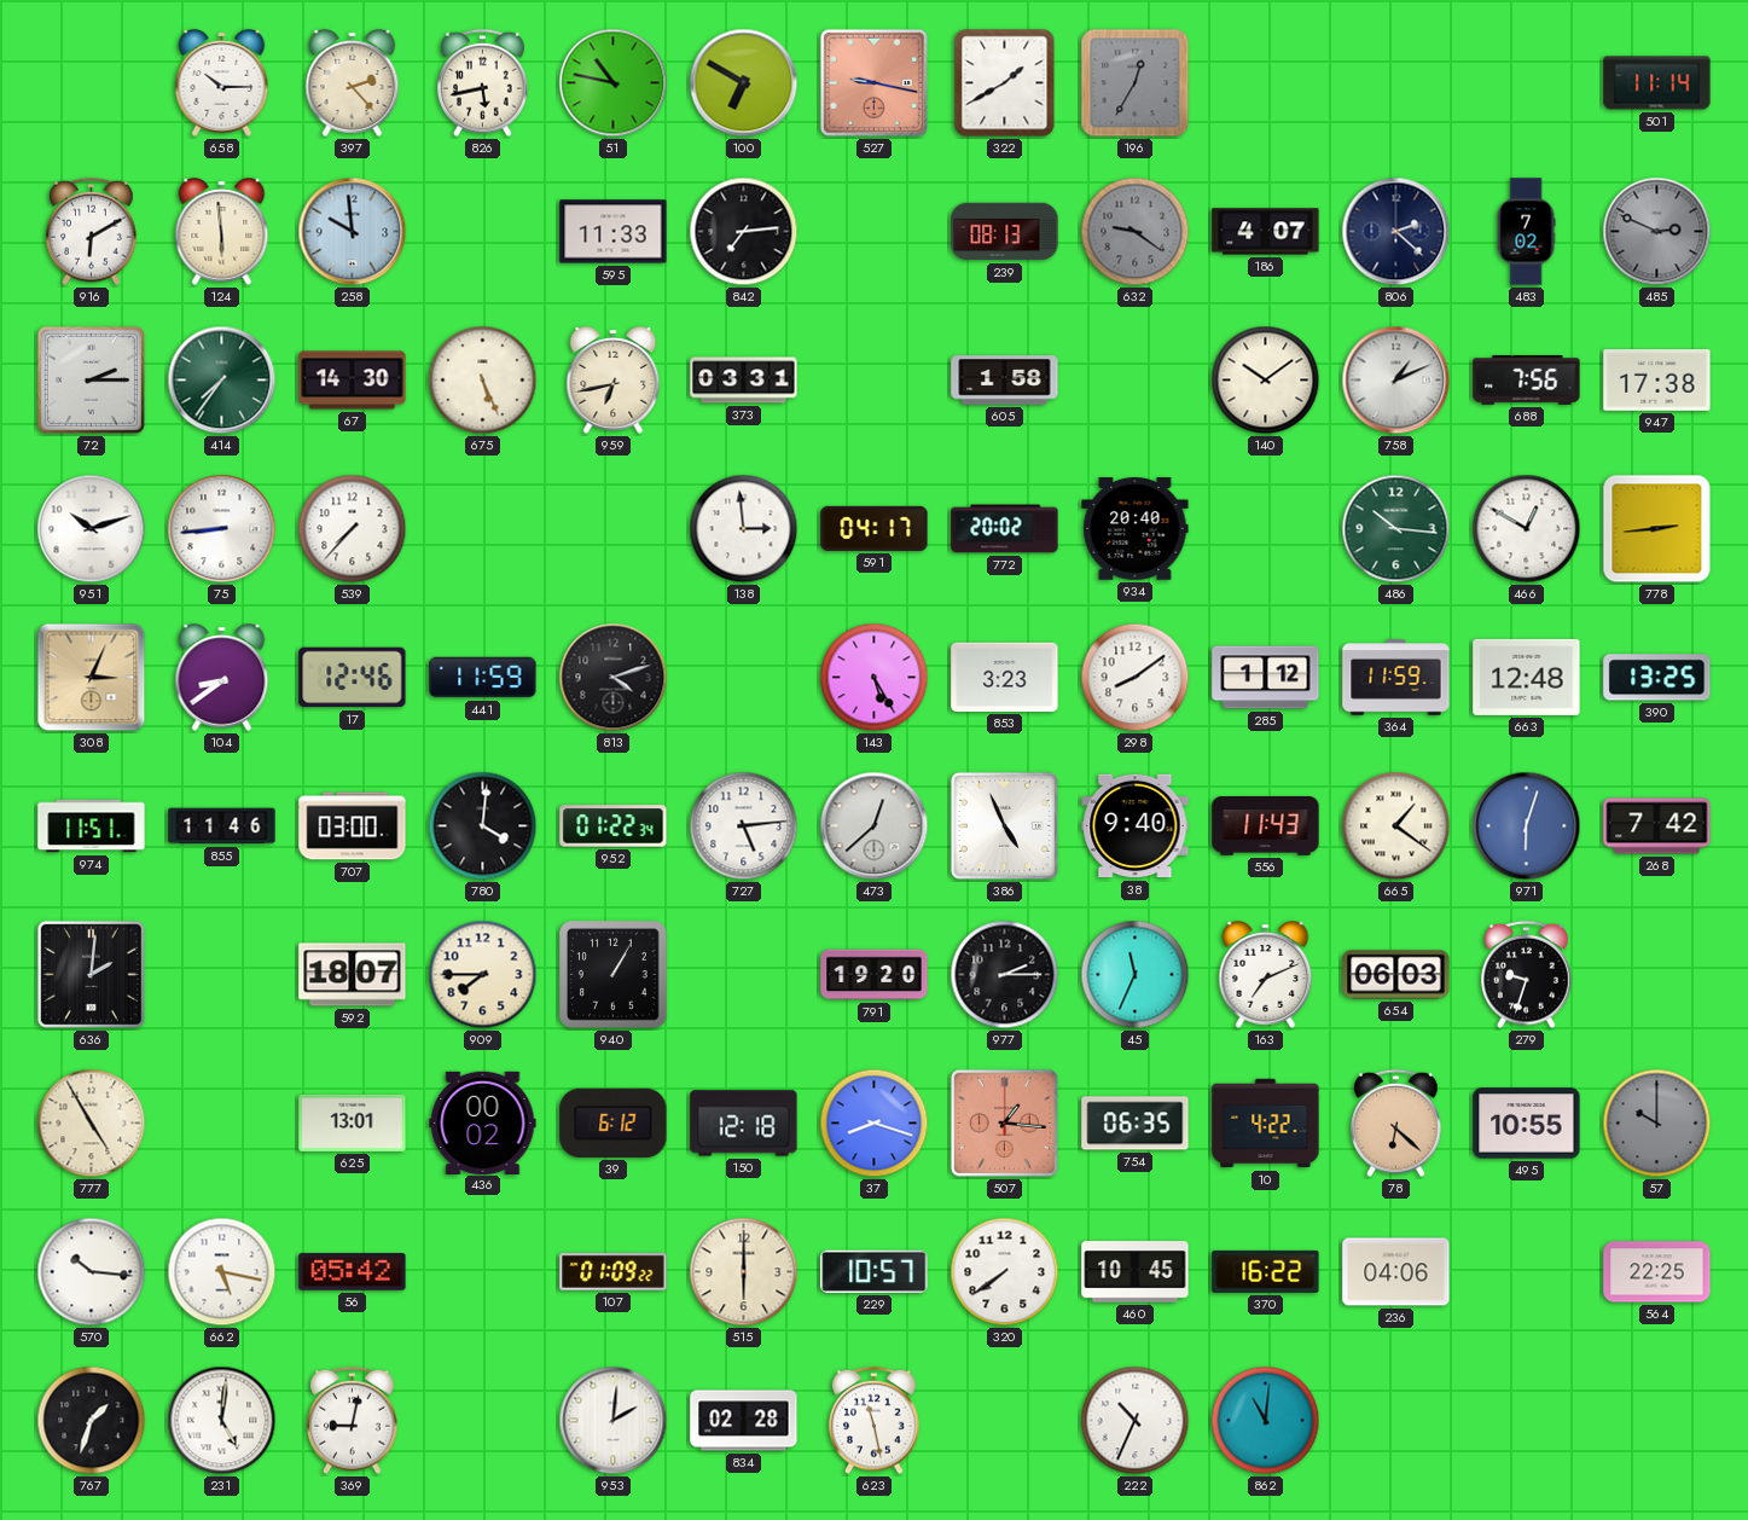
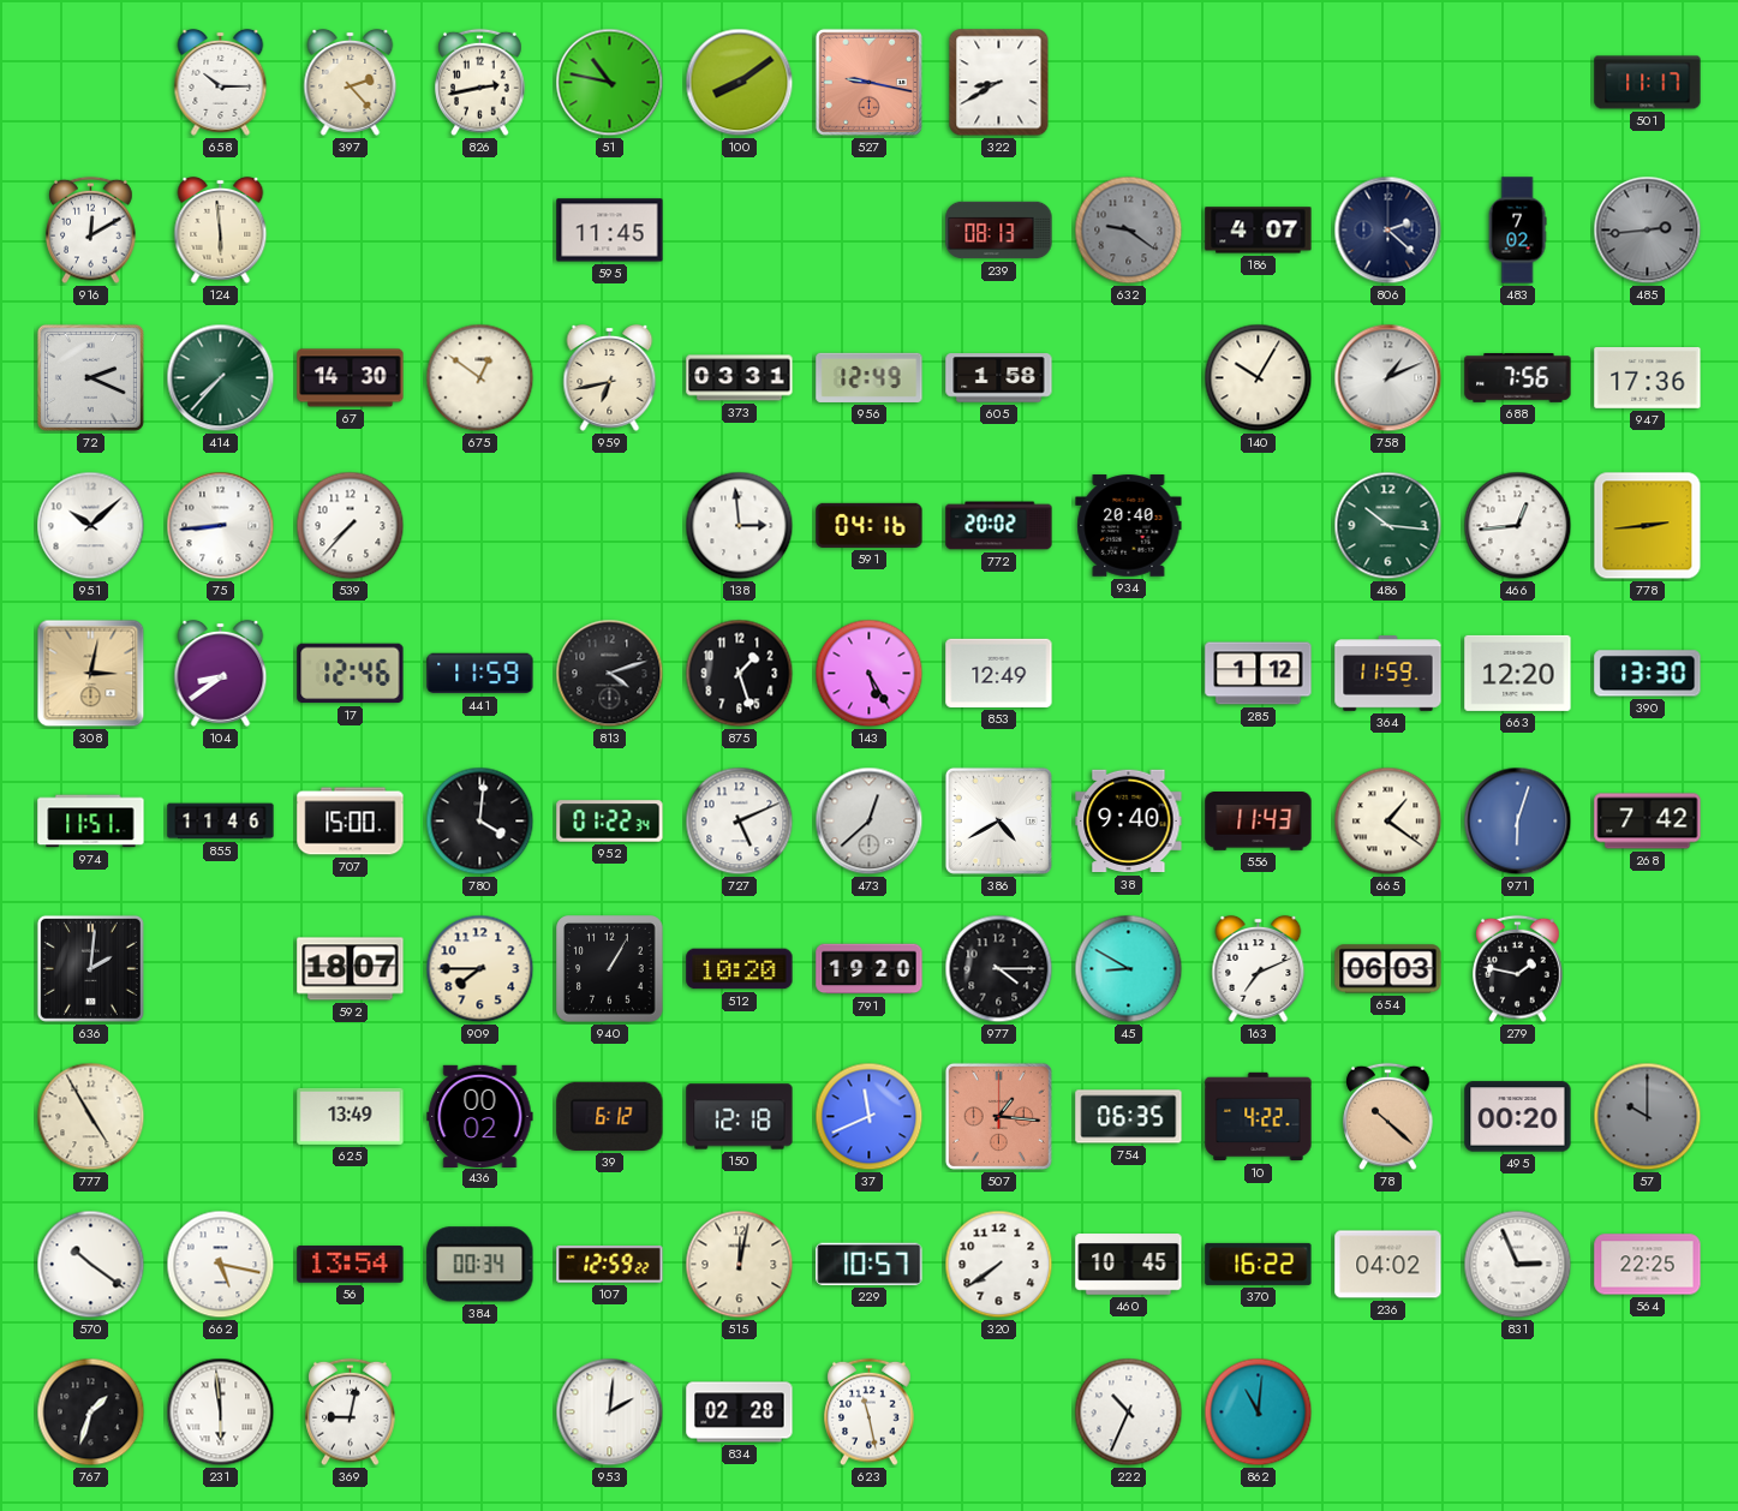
826: 5:43 -> 2:43 (480, 83)
100: 6:50 -> 8:09 (740, 83)
322: 1:40 -> 8:40 (999, 83)
196: 12:35 -> none (1136, 83)
501: 11:14 -> 11:17 (1648, 83)
916: 6:10 -> 12:10 (91, 231)
258: 9:59 -> none (353, 232)
595: 11:33 -> 11:45 (610, 231)
842: 7:14 -> none (744, 232)
485: 2:49 -> 2:44 (1648, 231)
72: 2:15 -> 2:19 (90, 377)
414: 7:36 -> 7:37 (221, 378)
675: 5:26 -> 12:51 (480, 378)
956: none -> 12:49 (870, 377)
140: 10:09 -> 10:05 (1259, 378)
947: 17:38 -> 17:36 (1648, 378)
951: 10:12 -> 10:08 (91, 526)
591: 04:17 -> 04:16 (870, 525)
466: 12:50 -> 12:44 (1518, 526)
308: 3:04 -> 3:02 (91, 674)
875: none -> 1:27 (740, 674)
853: 3:23 -> 12:49 (999, 673)
298: 8:09 -> none (1136, 678)
663: 12:48 -> 12:20 (1518, 673)
390: 13:25 -> 13:30 (1648, 674)
707: 03:00 -> 15:00 (351, 822)
727: 5:14 -> 5:11 (740, 822)
386: 4:56 -> 4:40 (998, 820)
512: none -> 10:20 (740, 969)
977: 2:15 -> 4:15 (999, 969)
45: 11:34 -> 8:50 (1129, 969)
279: 9:33 -> 1:47 (1518, 969)
625: 13:01 -> 13:49 (351, 1116)
37: 8:18 -> 11:41 (870, 1117)
78: 6:22 -> 10:22 (1388, 1117)
495: 10:55 -> 00:20 (1518, 1117)
570: 10:16 -> 10:21 (91, 1265)
56: 05:42 -> 13:54 (351, 1265)
384: none -> 00:34 (480, 1265)
107: 01:09 -> 12:59 (610, 1265)
515: 6:00 -> 12:02 (740, 1265)
236: 04:06 -> 04:02 (1388, 1265)
831: none -> 2:56 (1518, 1265)
231: 5:01 -> 5:59 (221, 1413)
